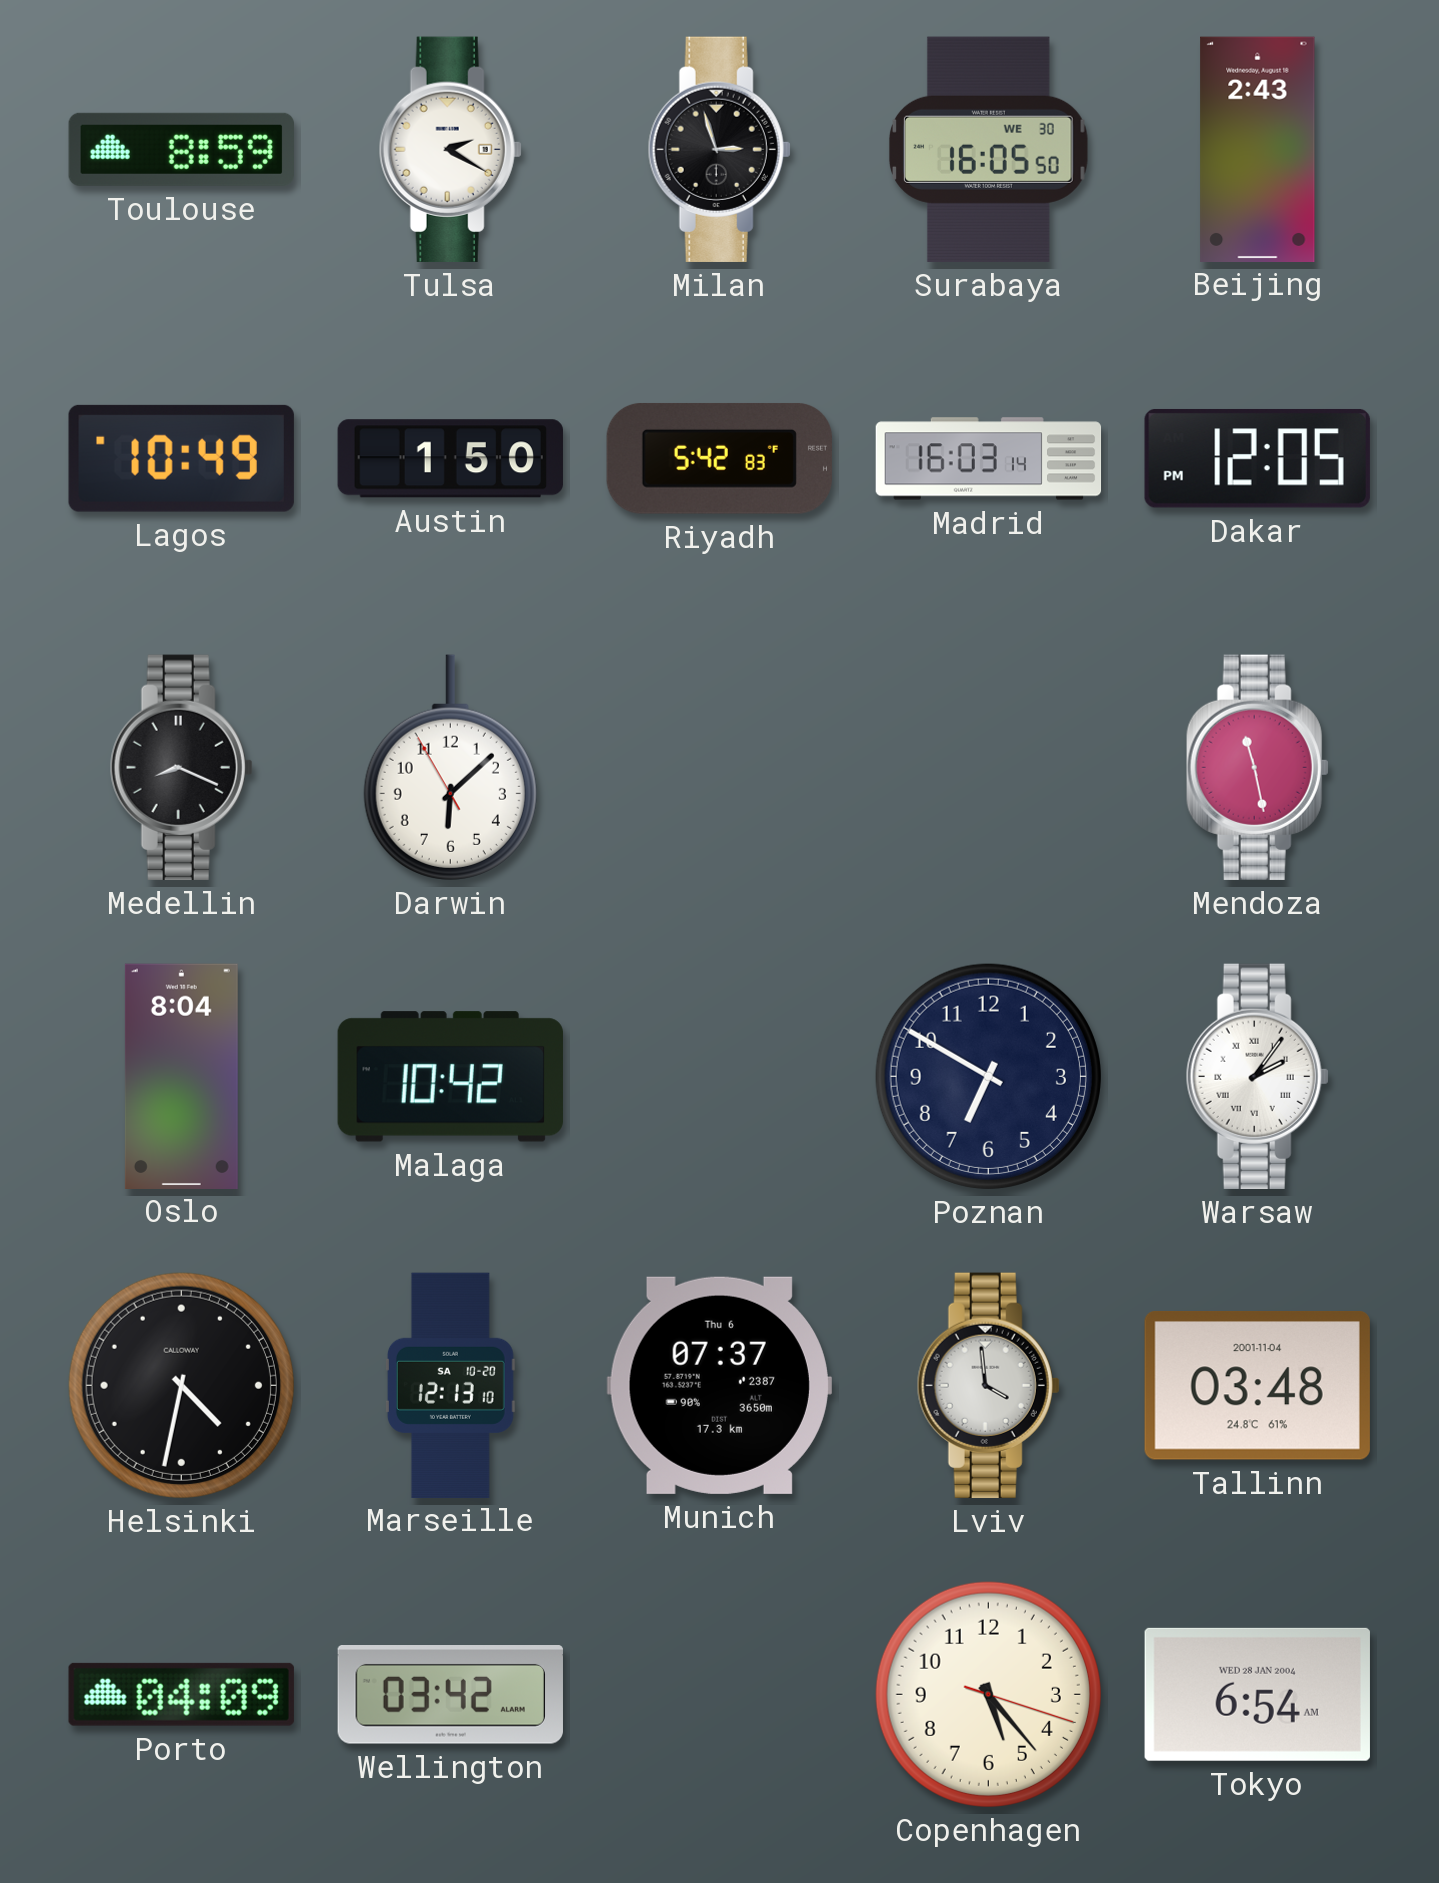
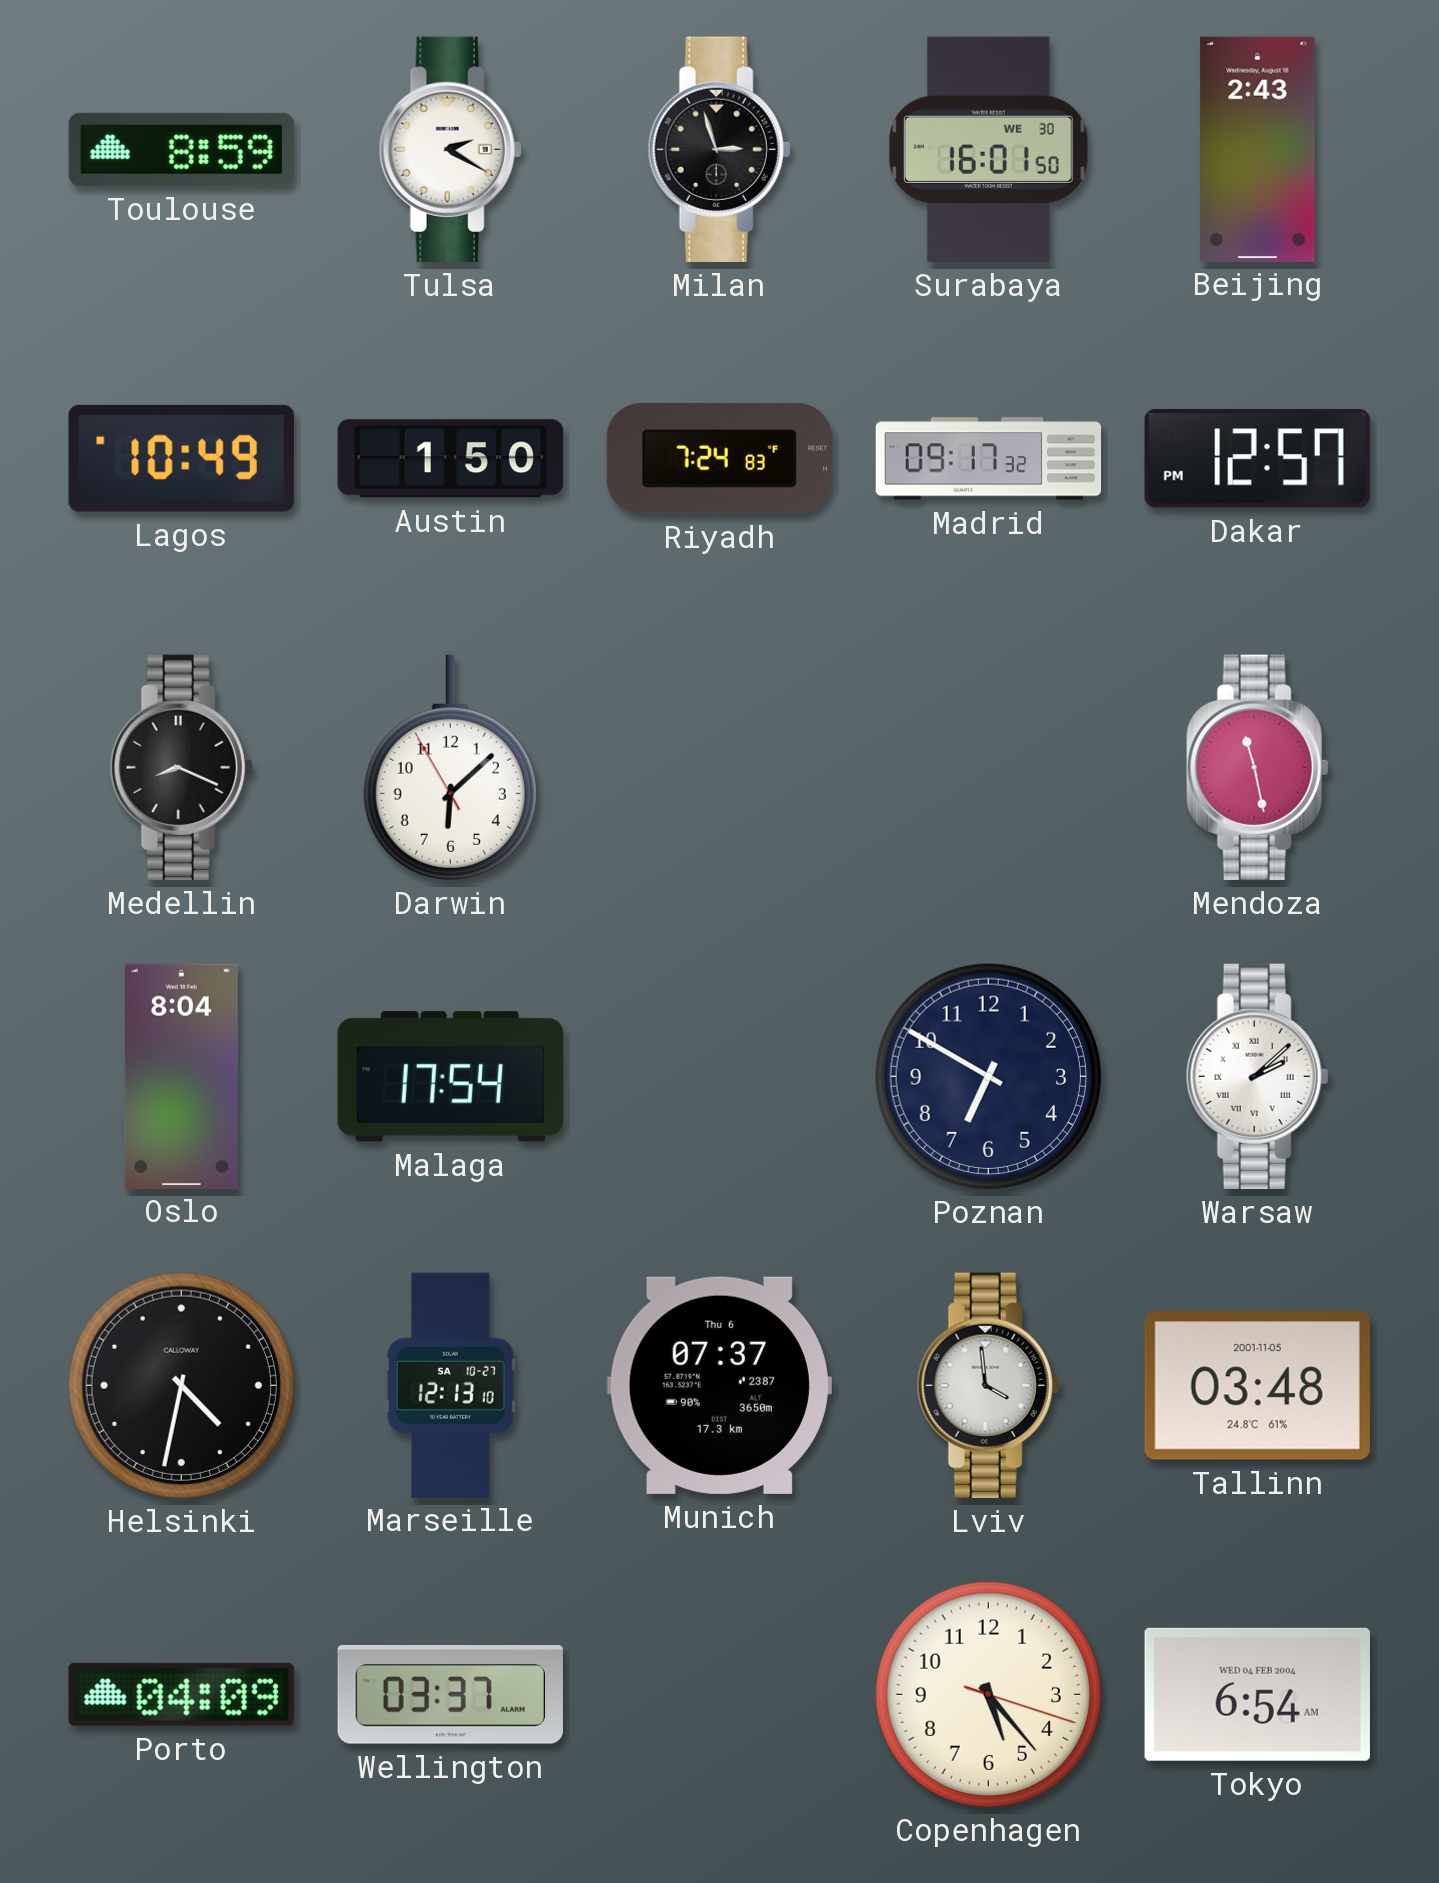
Surabaya: 16:05 -> 16:01 (989, 149)
Riyadh: 5:42 -> 7:24 (719, 458)
Madrid: 16:03 -> 09:17 (989, 459)
Dakar: 12:05 -> 12:57 (1257, 458)
Malaga: 10:42 -> 17:54 (450, 1077)
Warsaw: 2:06 -> 2:08 (1257, 1076)
Marseille date: SA 10-20 -> SA 10-27 (450, 1385)
Tallinn date: 2001-11-04 -> 2001-11-05 (1257, 1385)
Wellington: 03:42 -> 03:37 (450, 1695)
Tokyo date: WED 28 JAN 2004 -> WED 04 FEB 2004 (1257, 1694)
